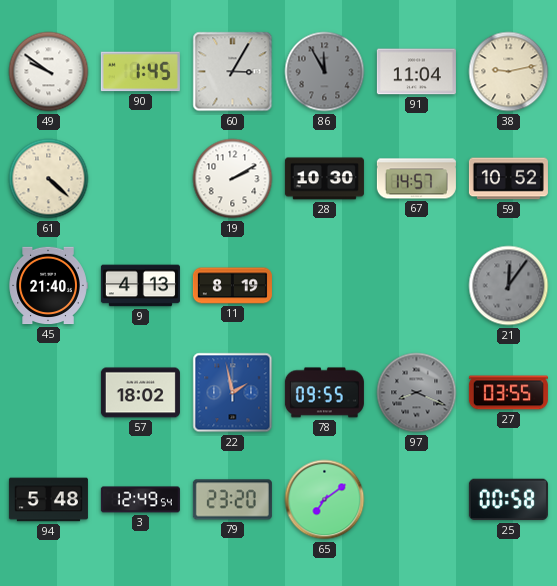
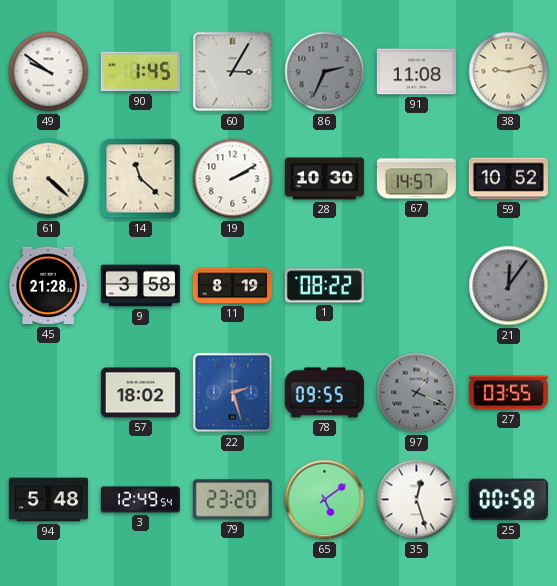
86: 11:55 -> 2:34 (325, 72)
91: 11:04 -> 11:08 (416, 72)
14: none -> 11:22 (141, 179)
45: 21:40 -> 21:28 (48, 286)
9: 4:13 -> 3:58 (140, 286)
1: none -> 08:22 (324, 286)
22: 1:58 -> 2:27 (233, 393)
97: 8:19 -> 1:19 (417, 393)
65: 7:09 -> 5:09 (325, 500)
35: none -> 12:27 (417, 500)
